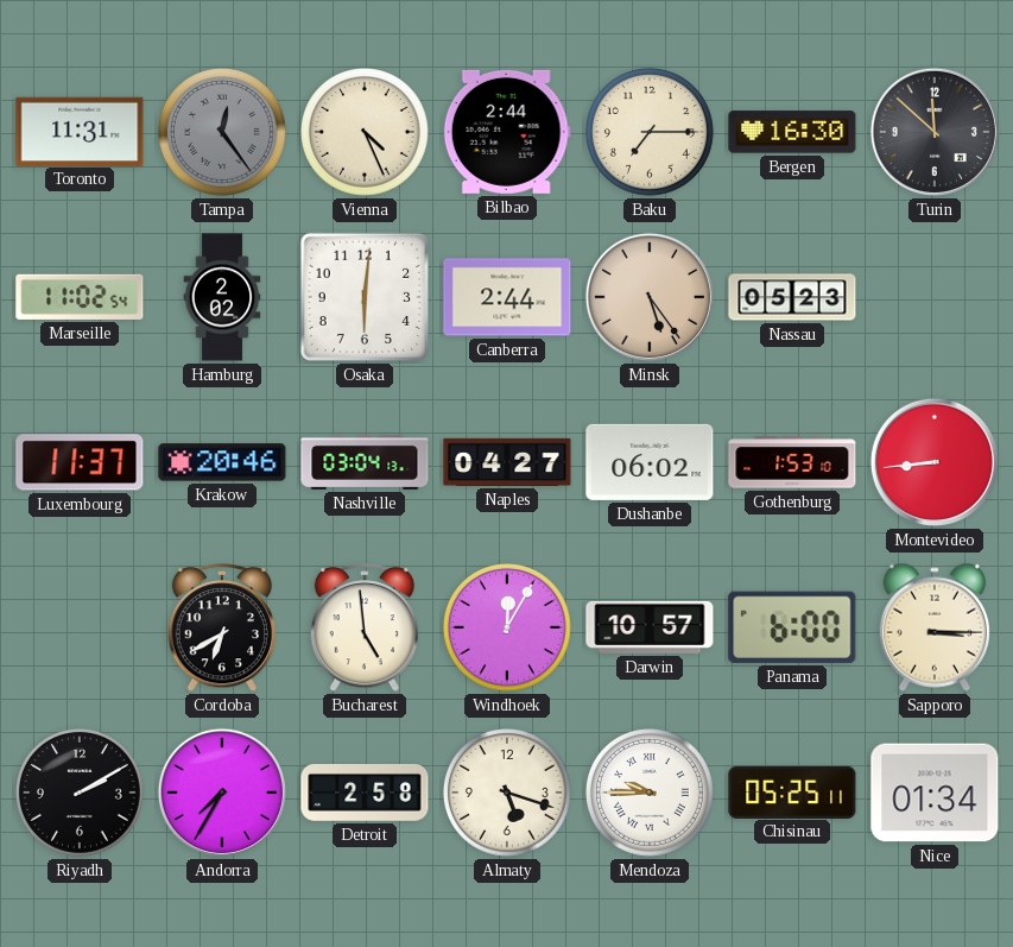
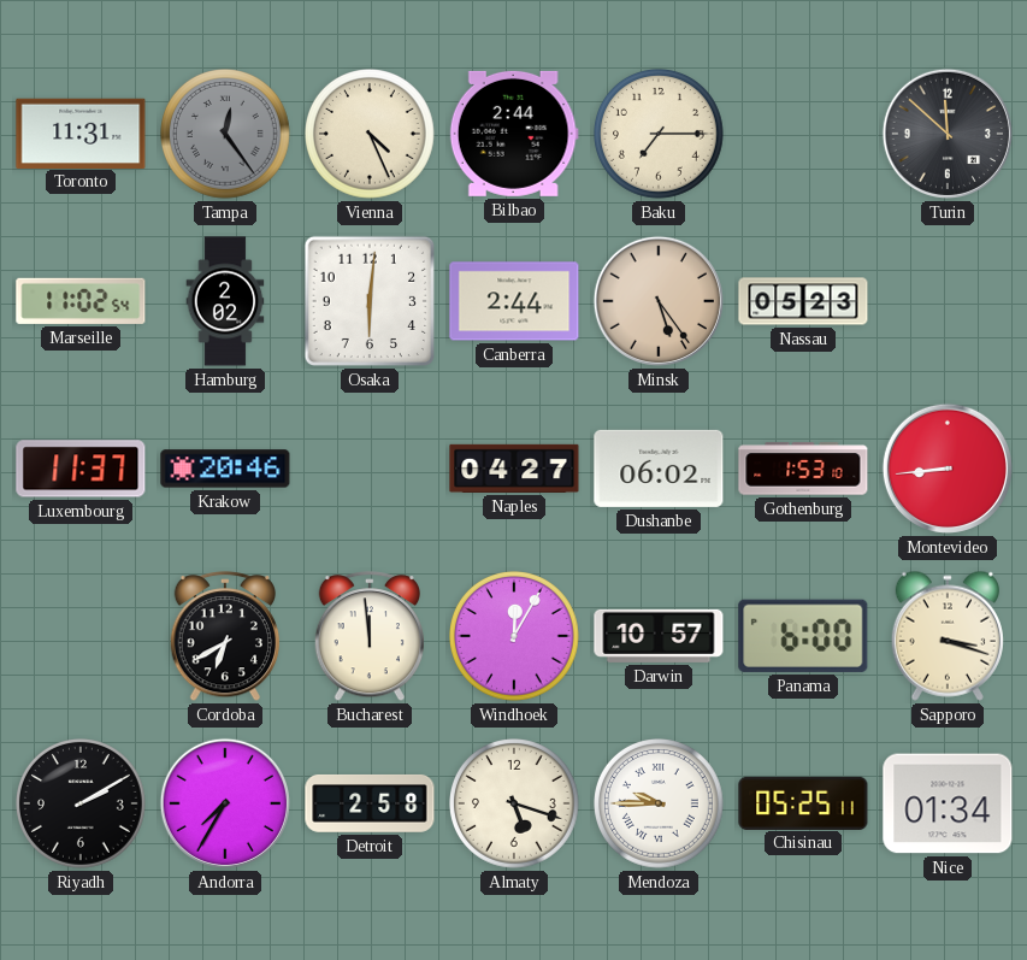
Bergen: 16:30 -> none (792, 132)
Nashville: 03:04 -> none (365, 462)
Bucharest: 4:59 -> 11:59 (368, 637)
Sapporo: 3:15 -> 3:18 (948, 636)
